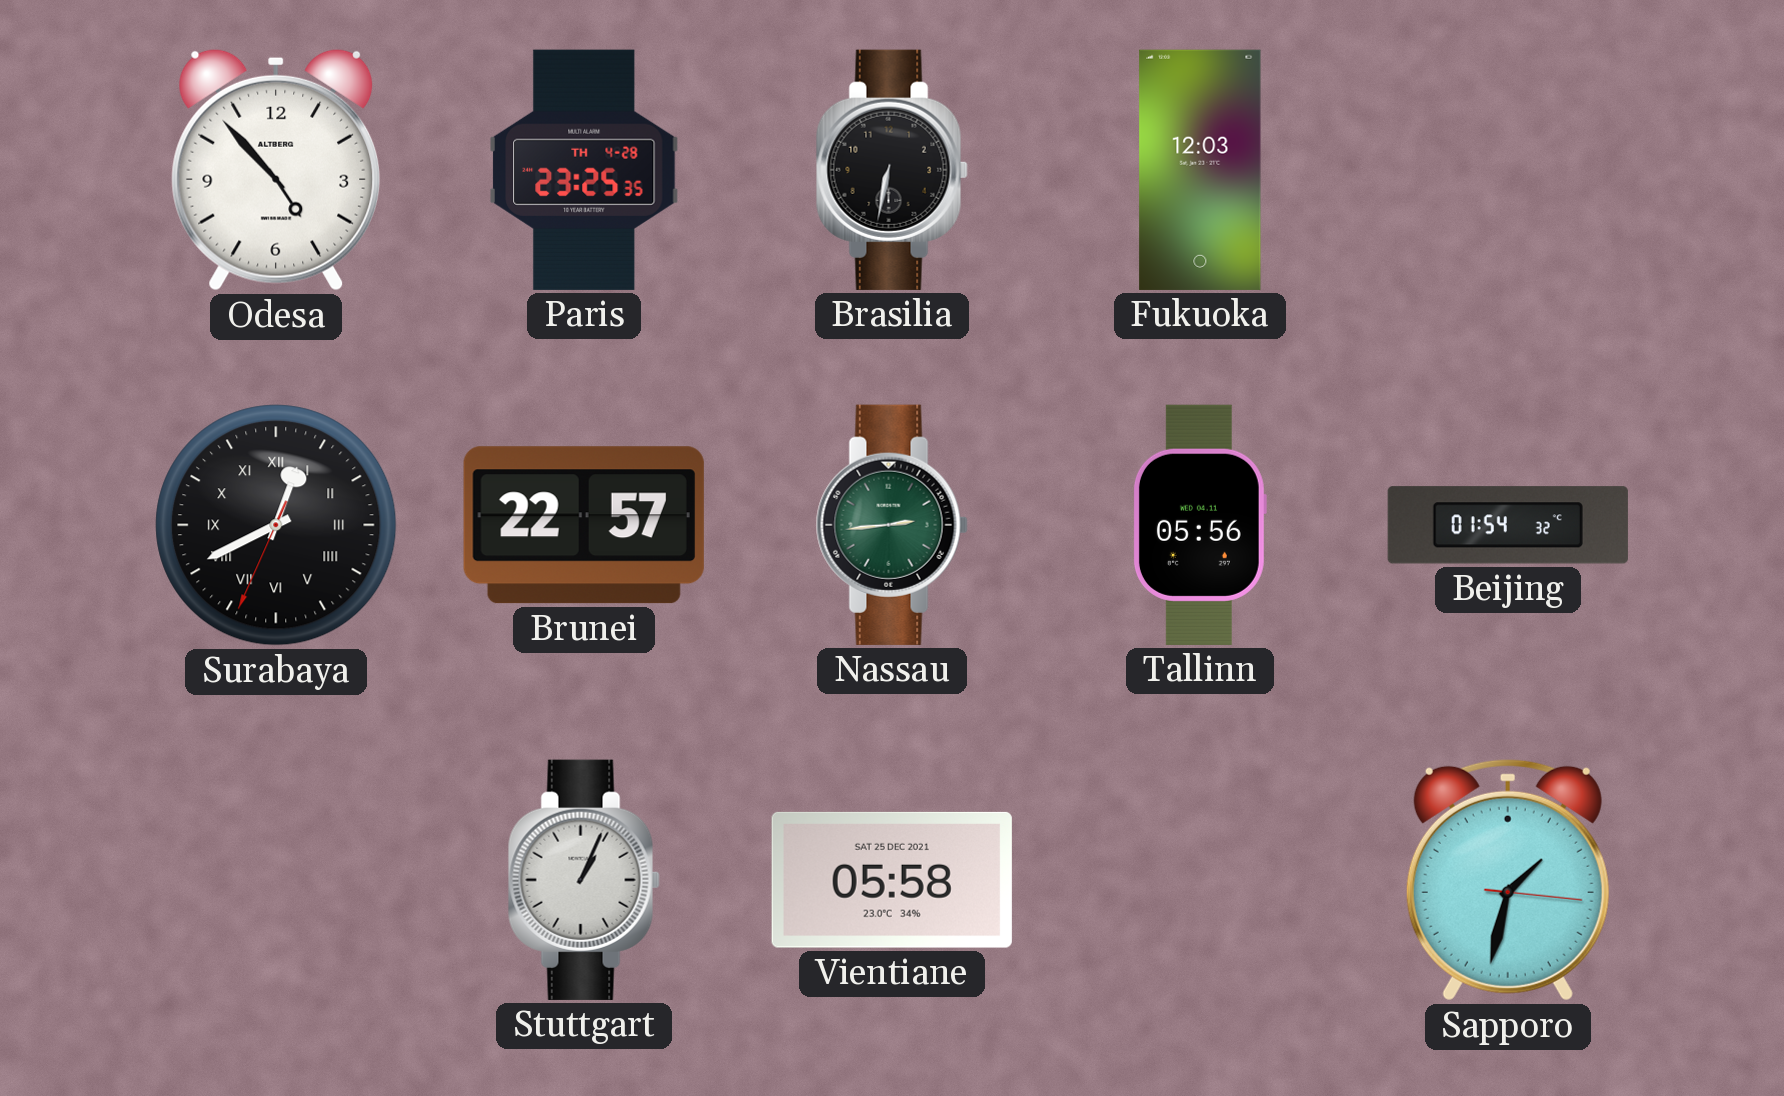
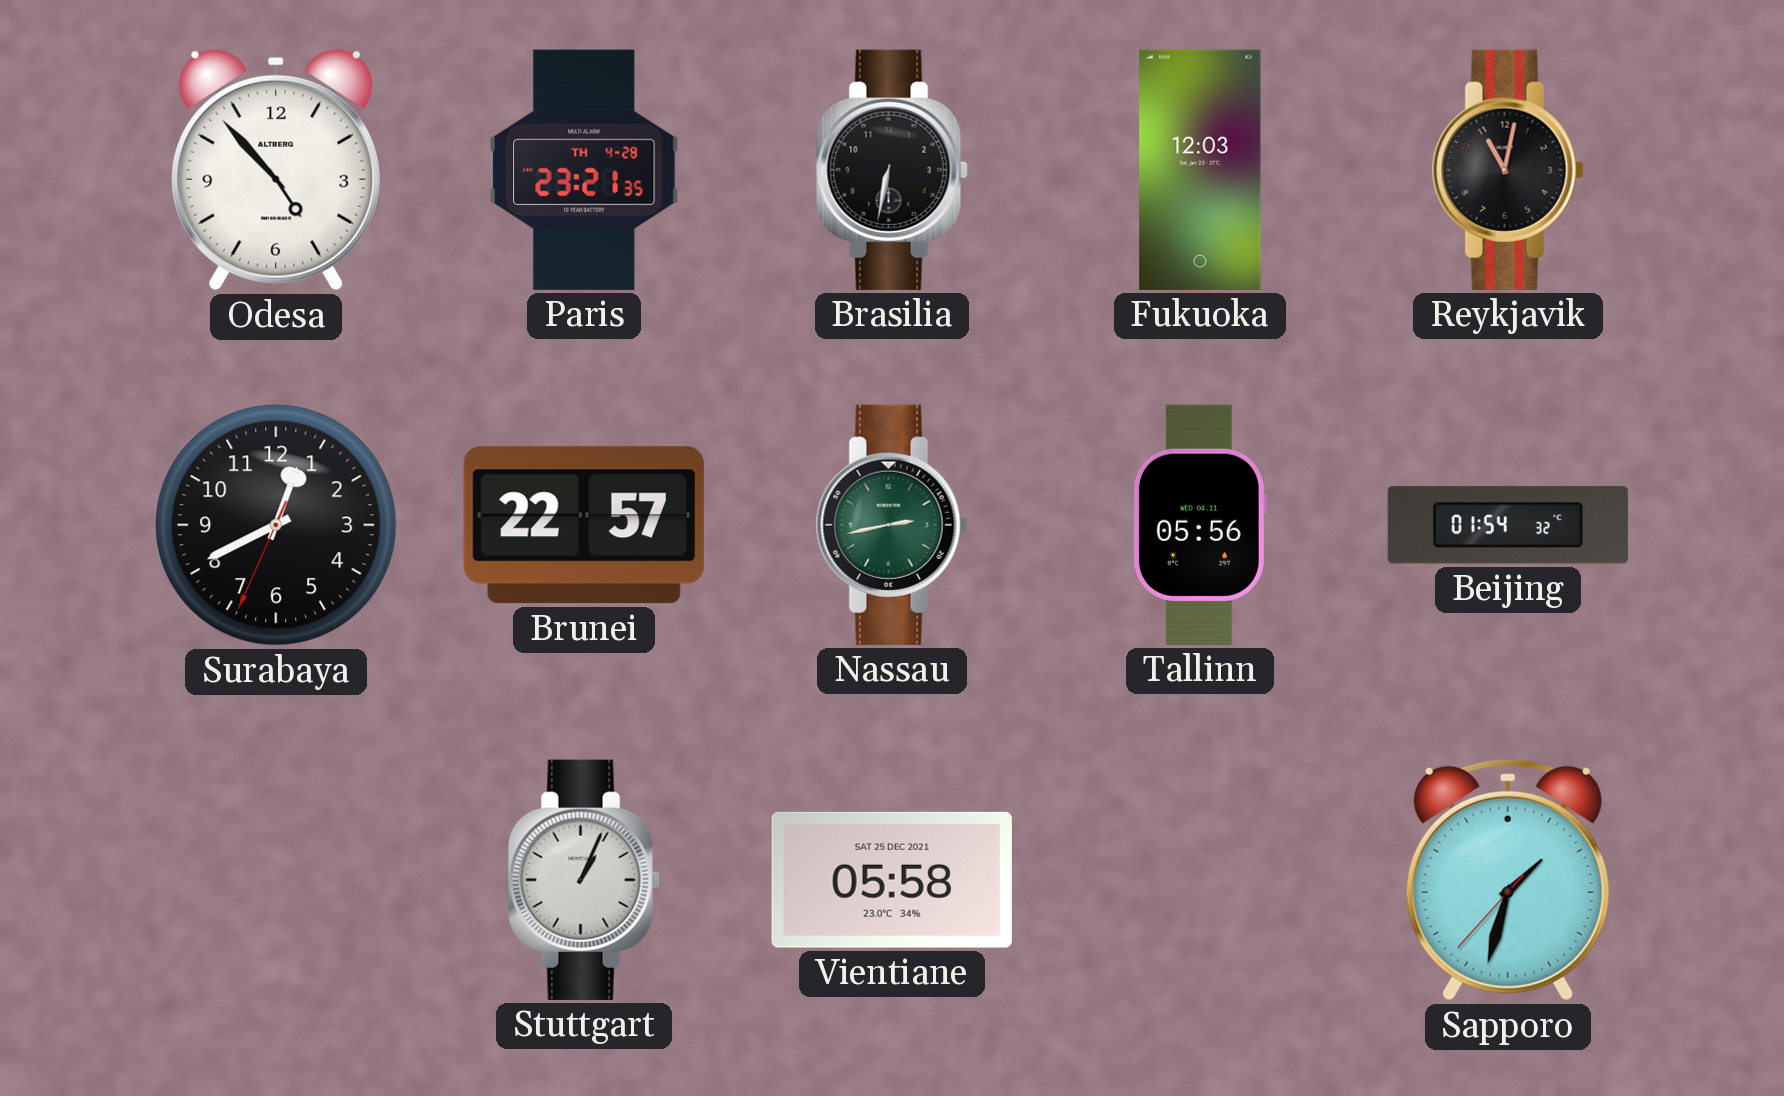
Paris: 23:25 -> 23:21 (584, 170)
Reykjavik: none -> 11:02 (1508, 170)
Surabaya numerals: Roman -> Arabic (276, 525)
Nassau: 2:44 -> 2:43 (892, 525)
Sapporo: 1:32:16 -> 1:32:37 (1508, 880)
